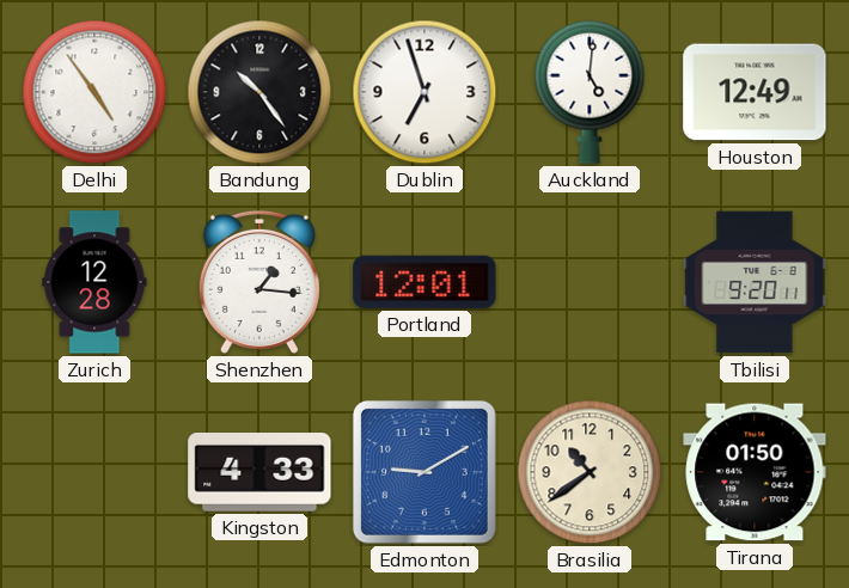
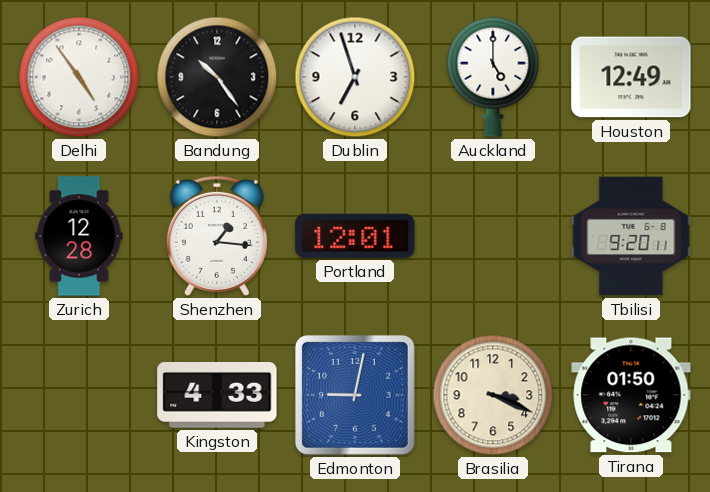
Auckland: 5:01 -> 5:00 (493, 77)
Edmonton: 9:10 -> 9:02 (355, 395)
Brasilia: 10:39 -> 3:19 (493, 395)
